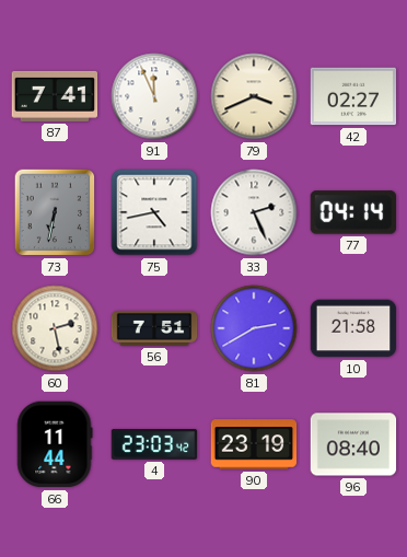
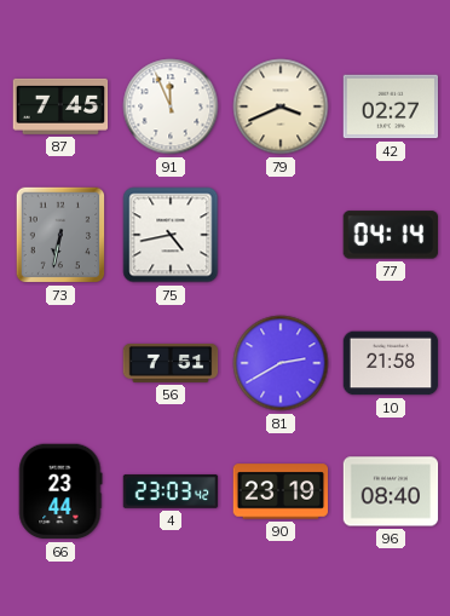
87: 7:41 -> 7:45 (60, 106)
33: 2:26 -> none (254, 212)
60: 2:28 -> none (55, 328)
66: 11:44 -> 23:44 (60, 491)
